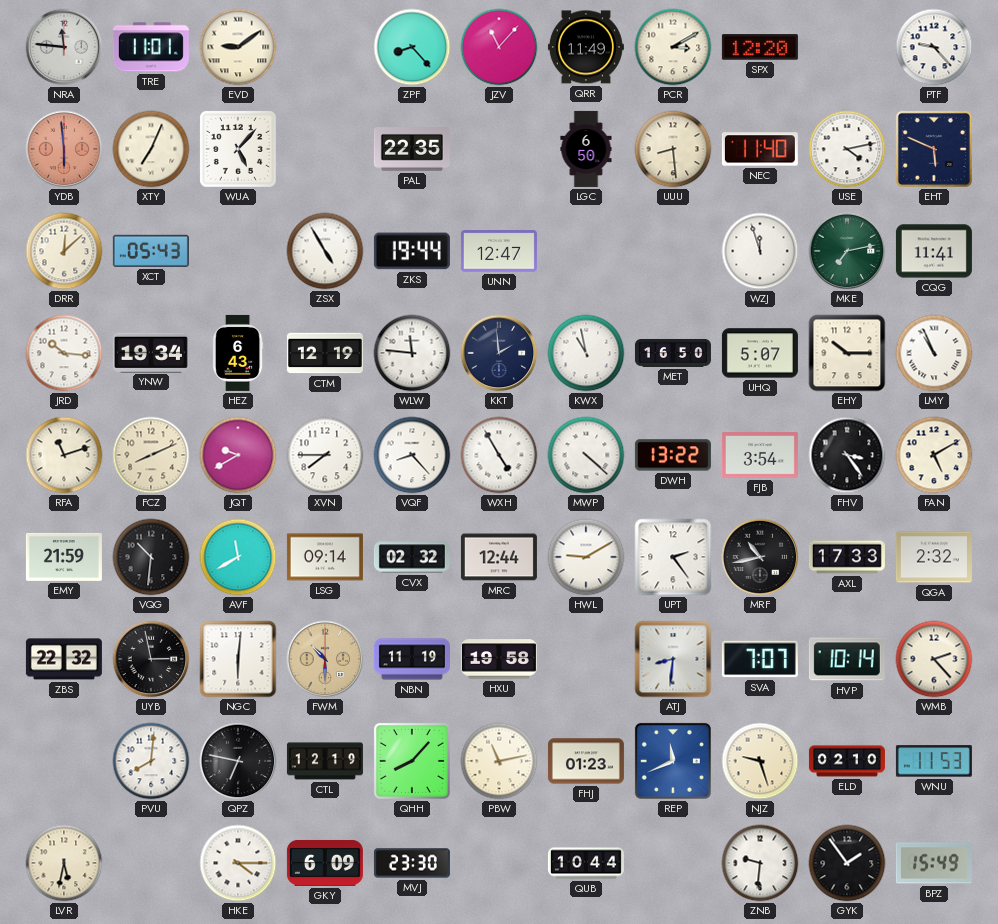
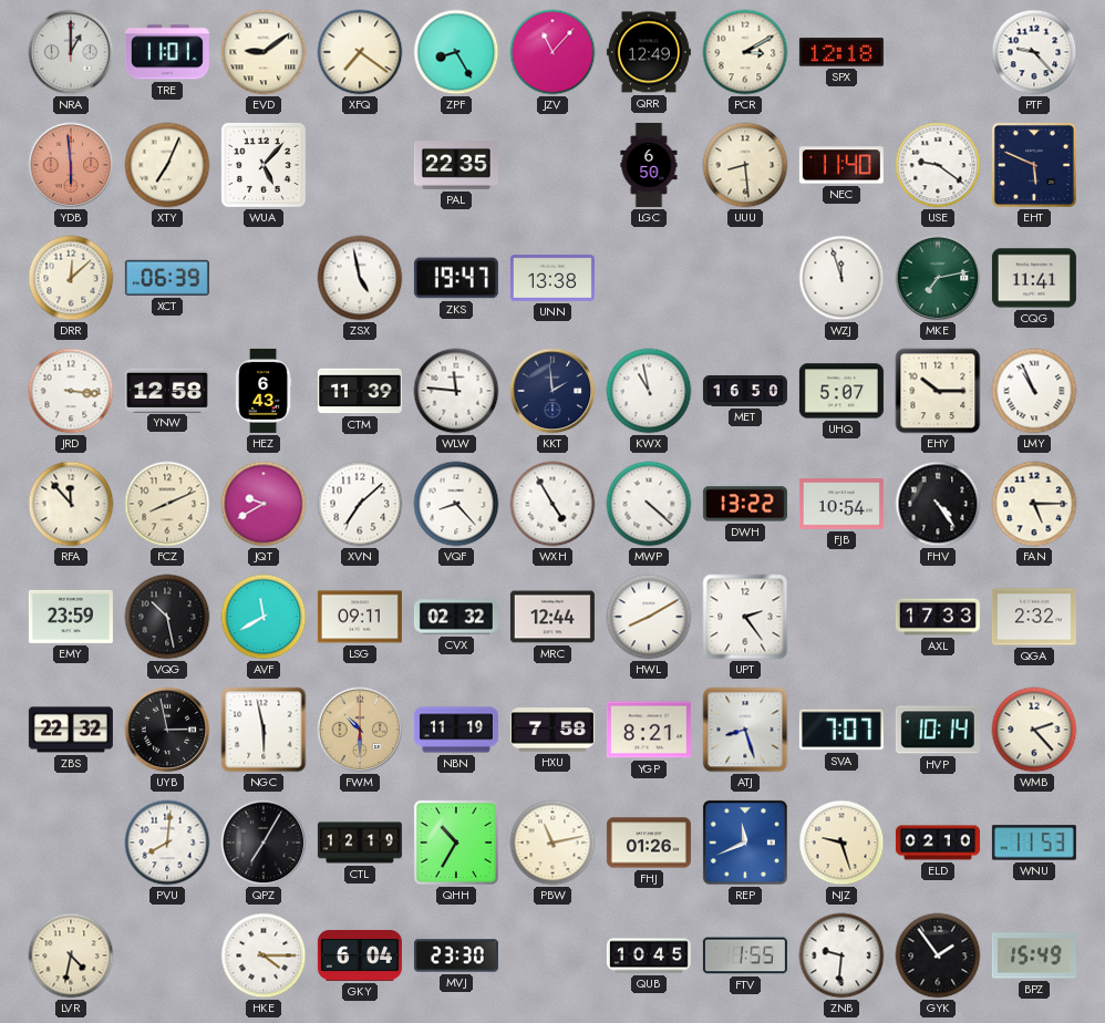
NRA: 11:46 -> 1:00 (71, 52)
XFQ: none -> 7:21 (360, 52)
ZPF: 8:23 -> 8:25 (456, 52)
QRR: 11:49 -> 12:49 (649, 52)
SPX: 12:20 -> 12:18 (841, 52)
USE: 4:13 -> 9:21 (938, 165)
XCT: 05:43 -> 06:39 (167, 278)
ZSX: 4:55 -> 4:58 (360, 278)
ZKS: 19:44 -> 19:47 (456, 278)
UNN: 12:47 -> 13:38 (552, 278)
JRD: 10:16 -> 3:16 (71, 391)
YNW: 19:34 -> 12:58 (167, 390)
CTM: 12:19 -> 11:39 (360, 391)
RFA: 11:12 -> 11:53 (71, 504)
XVN: 7:45 -> 7:08 (360, 504)
FJB: 3:54 -> 10:54 (841, 504)
FHV: 3:24 -> 4:24 (938, 504)
FAN: 5:10 -> 5:15 (1034, 504)
EMY: 21:59 -> 23:59 (71, 617)
VQG: 10:31 -> 10:28 (167, 617)
LSG: 09:14 -> 09:11 (360, 617)
HWL: 9:10 -> 8:10 (649, 617)
MRF: 10:43 -> none (760, 557)
NGC: 6:01 -> 5:58 (264, 730)
HXU: 19:58 -> 7:58 (552, 730)
YGP: none -> 8:21 (649, 730)
ATJ: 8:31 -> 8:27 (745, 730)
QPZ: 6:47 -> 7:05 (264, 843)
QHH: 8:07 -> 10:35 (456, 843)
FHJ: 01:23 -> 01:26 (649, 843)
LVR: 5:32 -> 4:32 (71, 955)
GKY: 6:09 -> 6:04 (360, 955)
QUB: 10:44 -> 10:45 (649, 955)
FTV: none -> 1:55 (745, 955)
